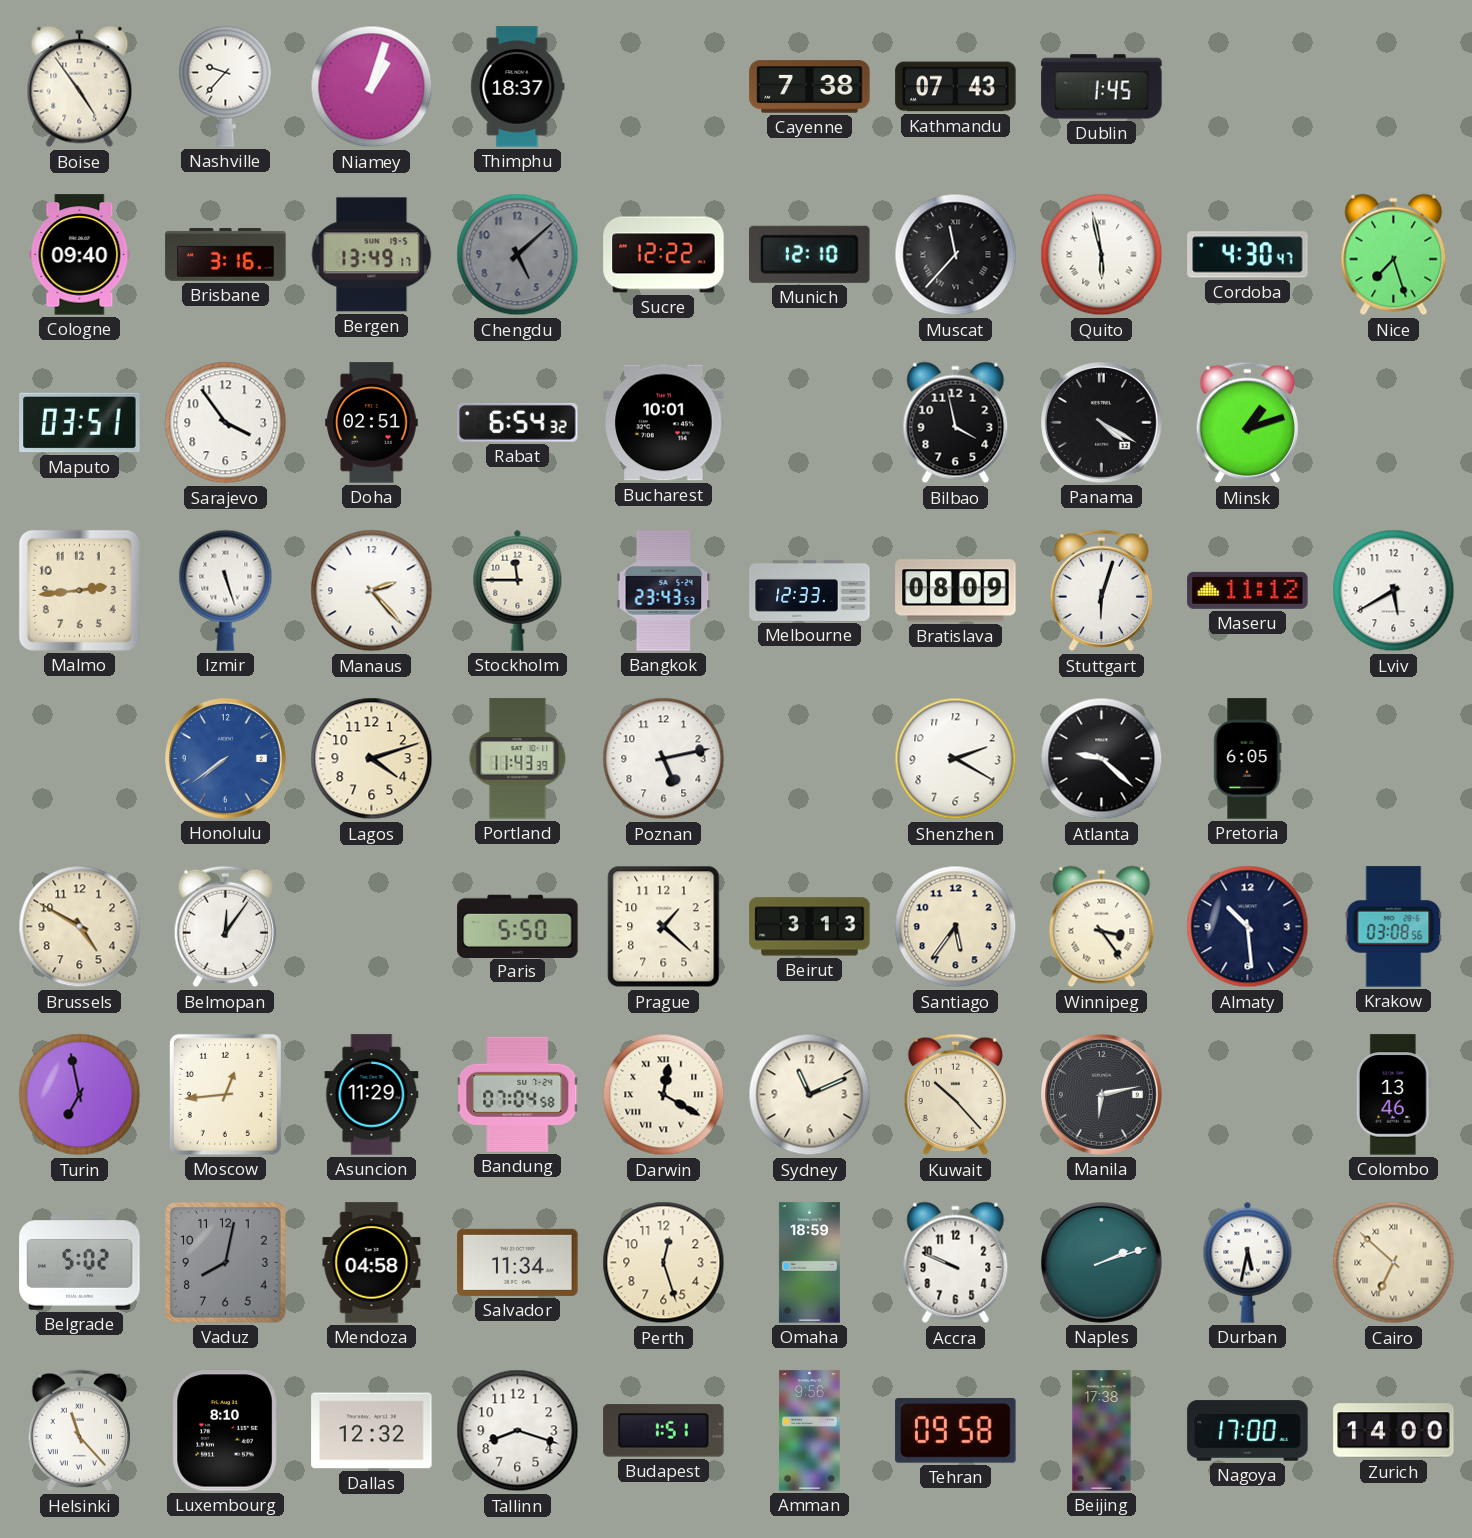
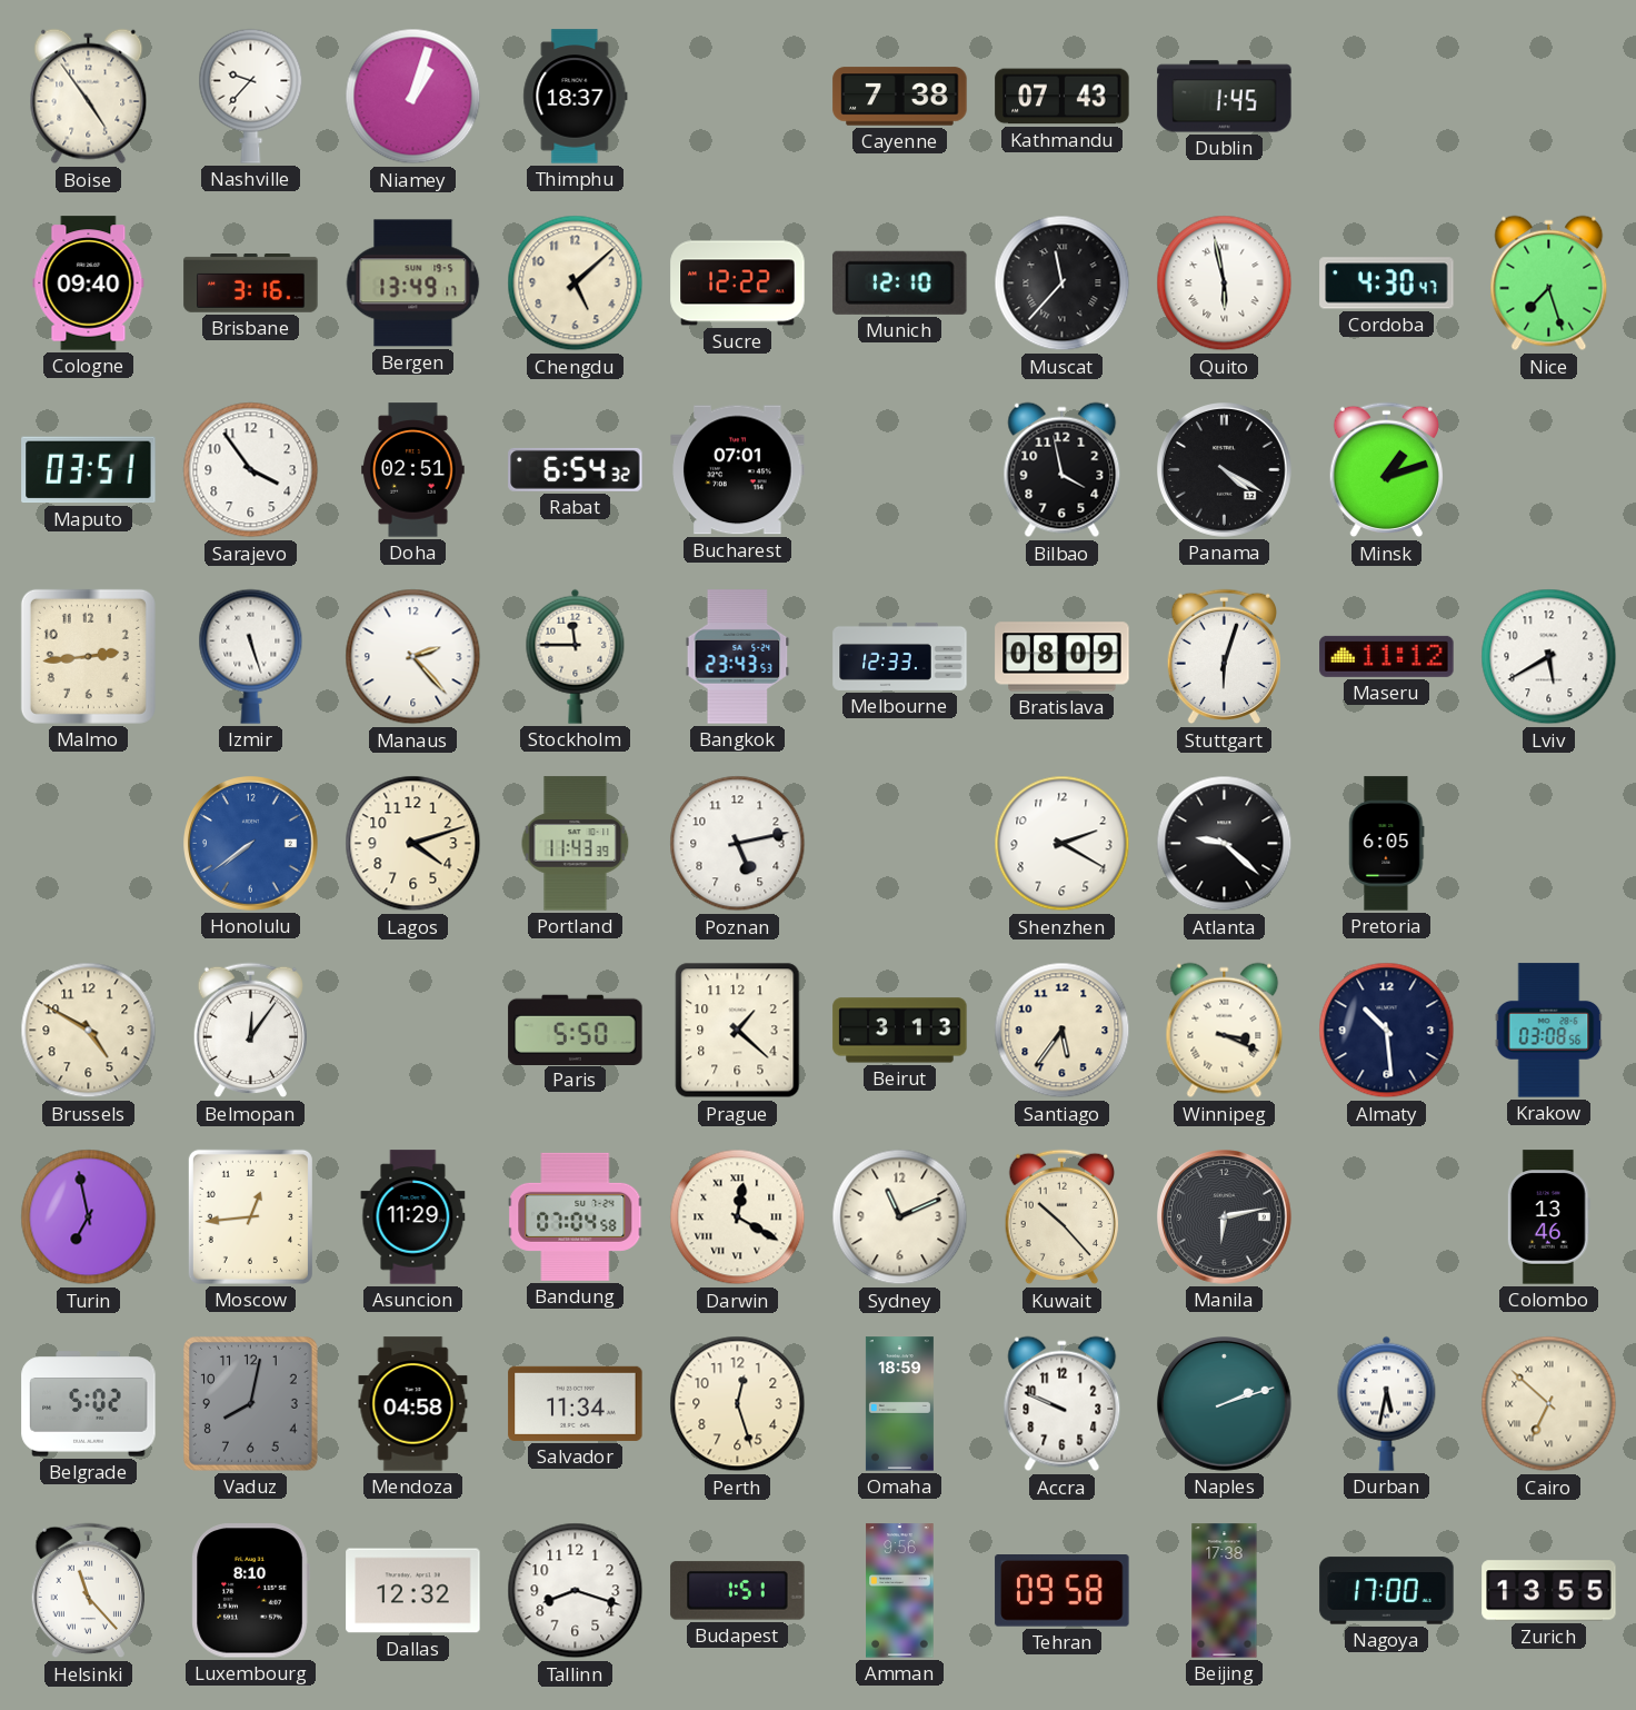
Chengdu dial: grey -> cream (576, 284)
Bucharest: 10:01 -> 07:01 (738, 470)
Winnipeg: 3:24 -> 3:19 (1225, 1031)
Zurich: 14:00 -> 13:55 (1549, 1591)
